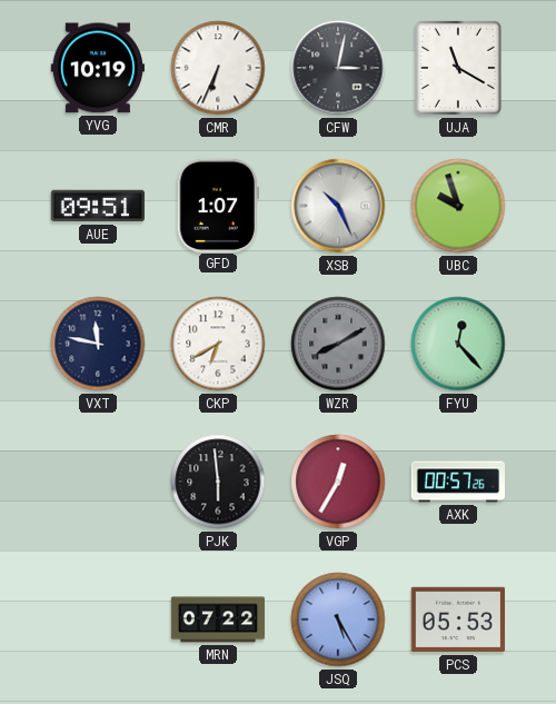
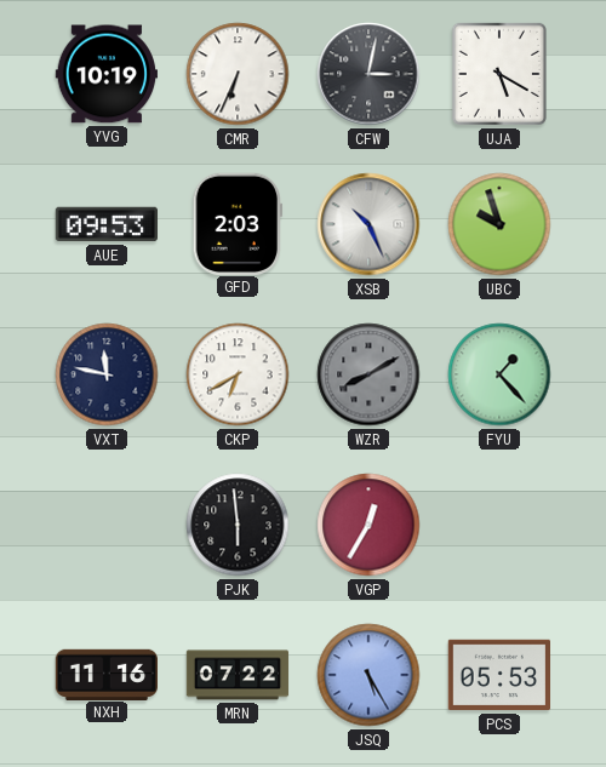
UJA: 11:20 -> 5:20 (499, 74)
AUE: 09:51 -> 09:53 (105, 224)
GFD: 1:07 -> 2:03 (236, 223)
FYU: 12:23 -> 1:23 (499, 374)
AXK: 00:57 -> none (458, 482)
NXH: none -> 11:16 (105, 674)
